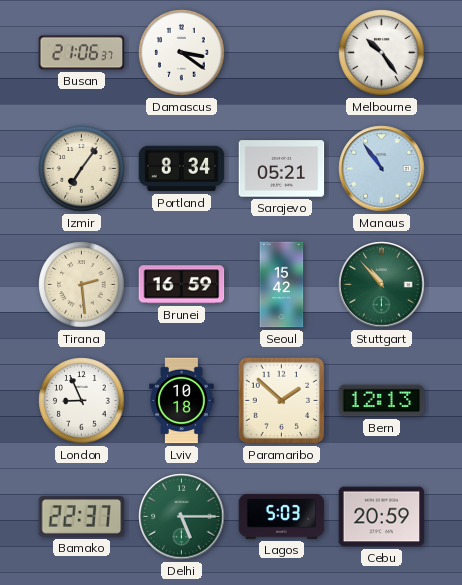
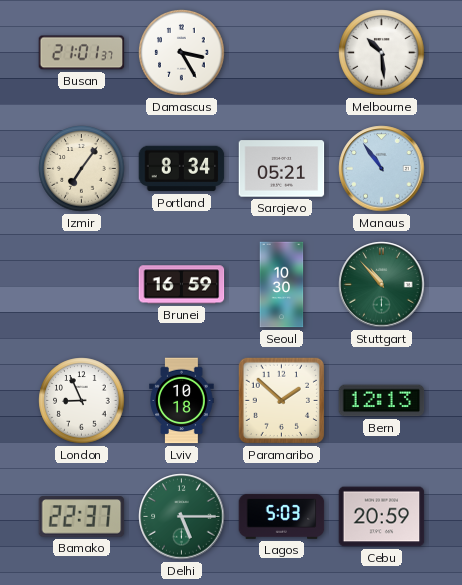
Busan: 21:06 -> 21:01 (82, 53)
Damascus: 3:21 -> 3:25 (182, 53)
Melbourne: 10:24 -> 10:29 (382, 53)
Tirana: 2:29 -> none (82, 285)
Seoul: 15:42 -> 10:30 (282, 285)
